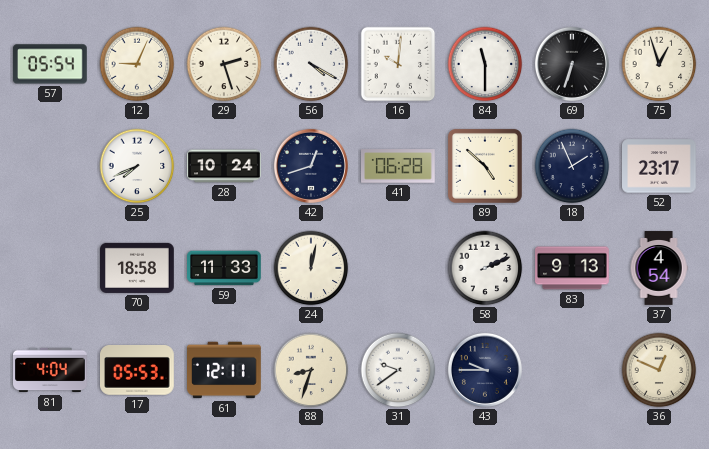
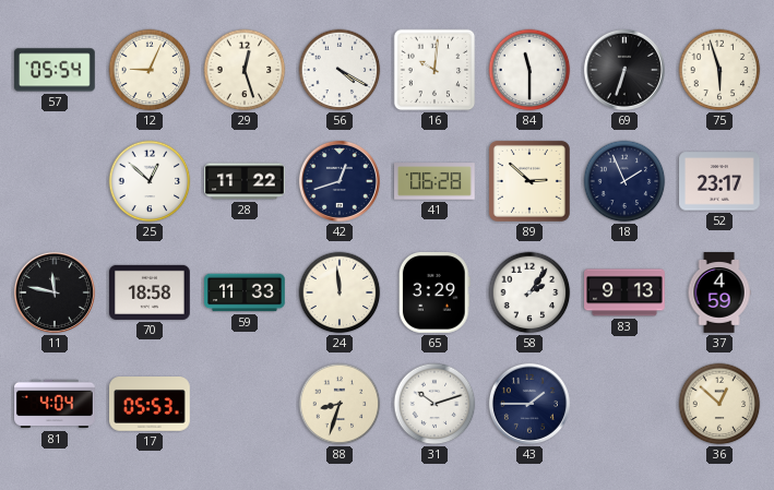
29: 2:27 -> 12:27 (245, 70)
75: 12:57 -> 5:57 (719, 70)
25: 7:41 -> 12:52 (150, 181)
28: 10:24 -> 11:22 (245, 181)
89: 4:52 -> 2:52 (529, 181)
11: none -> 11:47 (55, 292)
24: 12:02 -> 11:59 (340, 292)
65: none -> 3:29 (434, 294)
58: 2:11 -> 2:06 (529, 292)
37: 4:54 -> 4:59 (719, 292)
61: 12:11 -> none (225, 370)
31: 9:39 -> 10:12 (434, 404)
43: 9:45 -> 1:45 (529, 404)
36: 12:49 -> 12:52 (719, 404)
